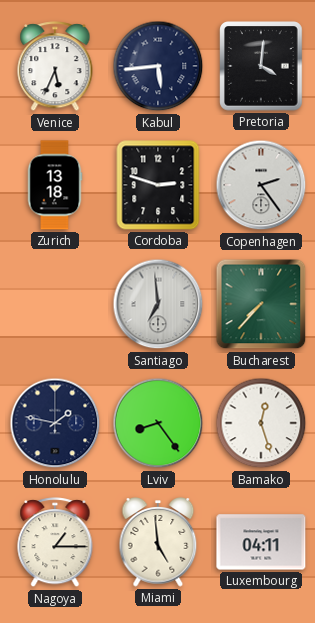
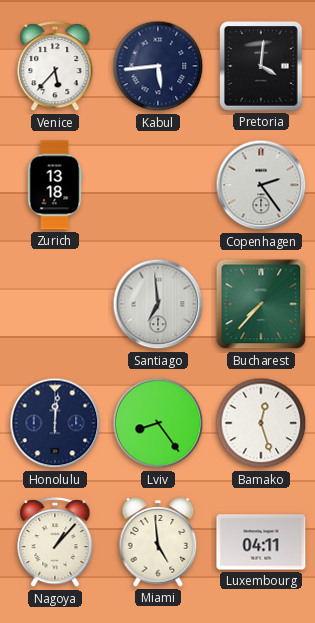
Venice: 5:34 -> 5:37 (55, 67)
Cordoba: 2:48 -> none (158, 185)
Honolulu: 1:47 -> 12:01 (55, 423)
Nagoya: 1:15 -> 1:07 (55, 543)
